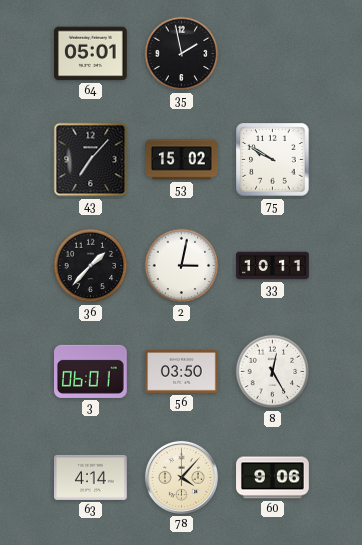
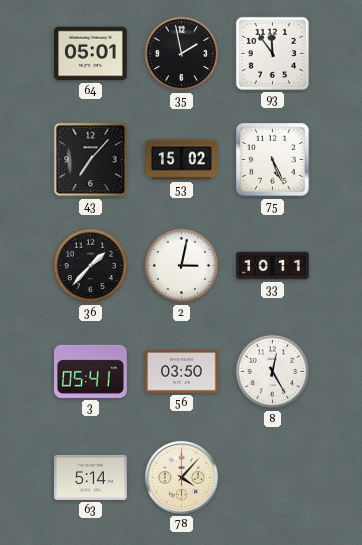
93: none -> 11:54 (272, 53)
75: 9:50 -> 5:26 (273, 160)
3: 06:01 -> 05:41 (91, 371)
63: 4:14 -> 5:14 (91, 477)
60: 9:06 -> none (273, 478)
